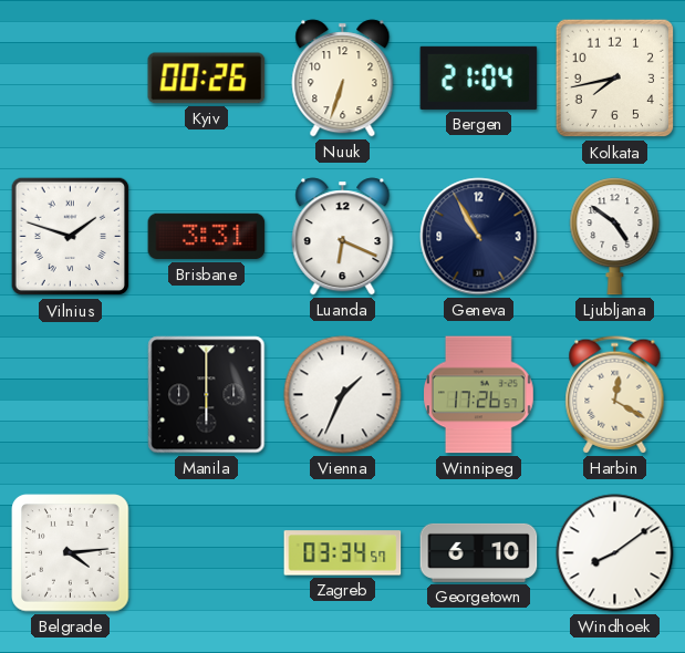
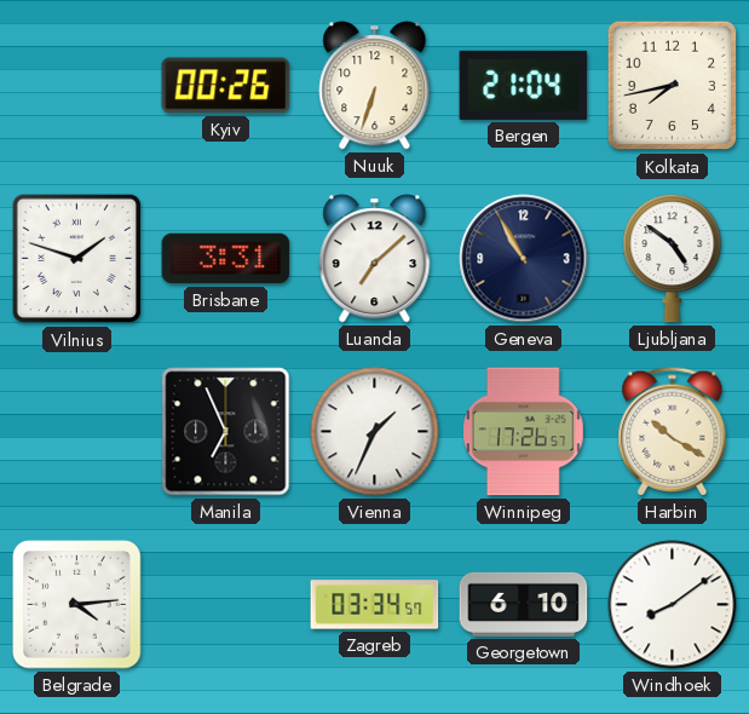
Luanda: 6:19 -> 7:08 (375, 259)
Manila: 6:00 -> 6:56 (226, 432)
Harbin: 12:20 -> 10:20 (673, 432)
